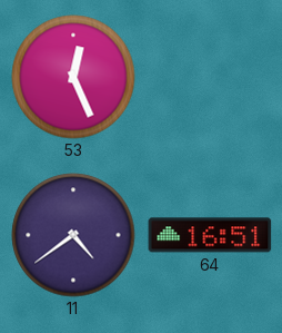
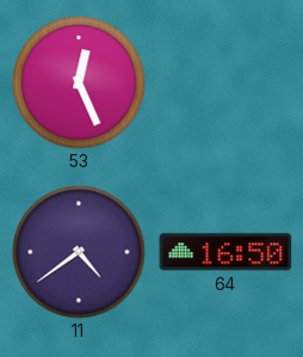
64: 16:51 -> 16:50 (225, 252)
